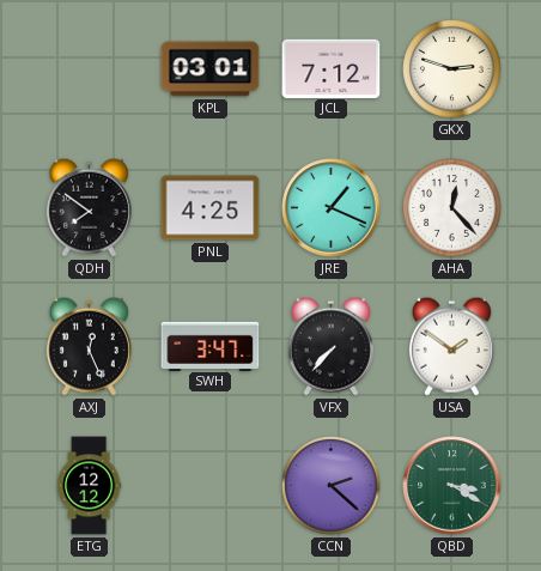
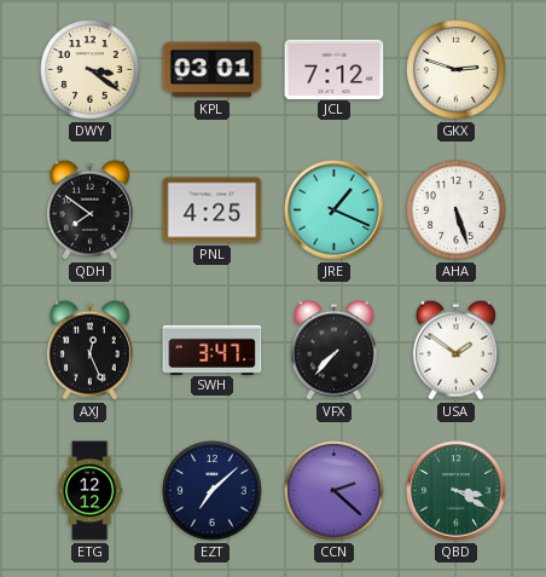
DWY: none -> 3:21 (91, 70)
AHA: 12:23 -> 5:27 (457, 210)
EZT: none -> 7:08 (213, 491)
